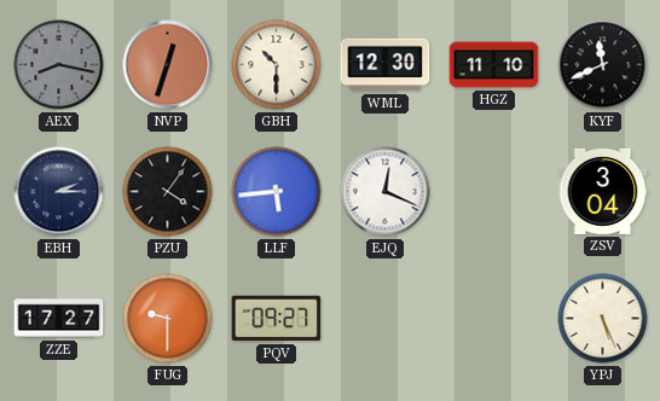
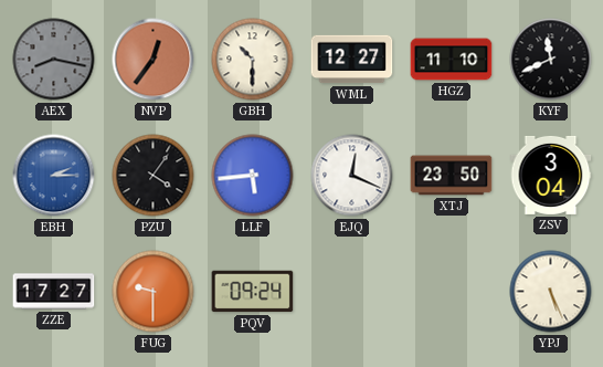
NVP: 12:33 -> 12:36 (154, 60)
WML: 12:30 -> 12:27 (352, 60)
EBH dial: navy -> blue (54, 176)
XTJ: none -> 23:50 (452, 176)
PQV: 09:27 -> 09:24 (253, 292)
